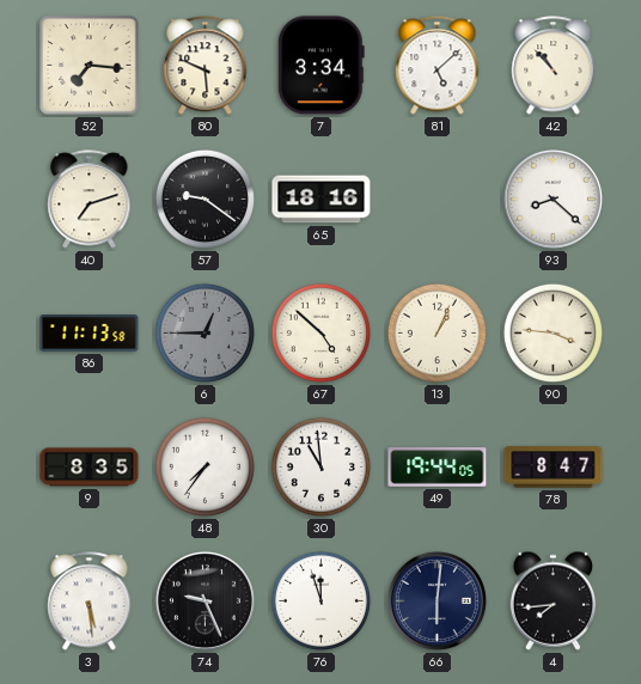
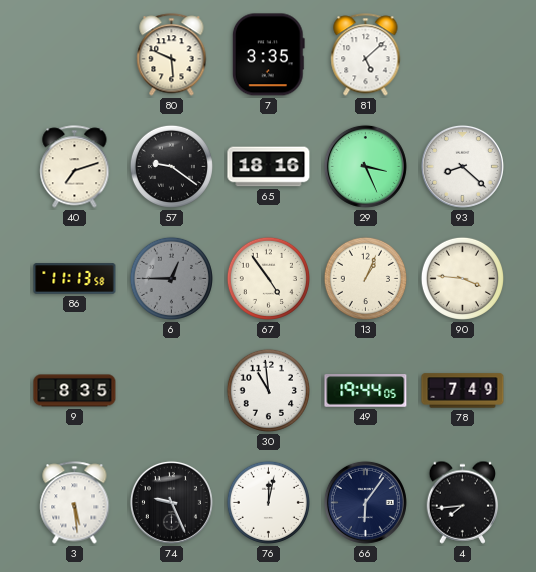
52: 7:16 -> none (90, 66)
7: 3:34 -> 3:35 (268, 55)
42: 10:53 -> none (554, 66)
29: none -> 3:26 (365, 166)
67: 4:52 -> 4:54 (268, 278)
48: 7:36 -> none (204, 466)
78: 8:47 -> 7:49 (463, 391)
76: 11:57 -> 12:02 (268, 502)
66: 6:01 -> 6:06 (365, 502)
